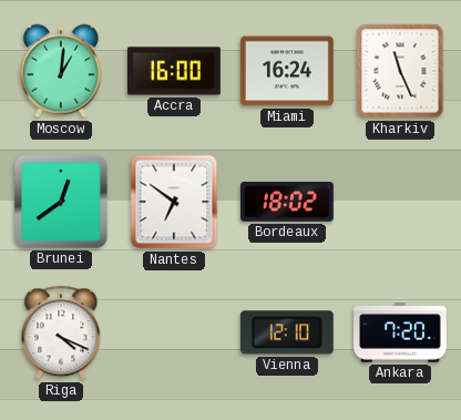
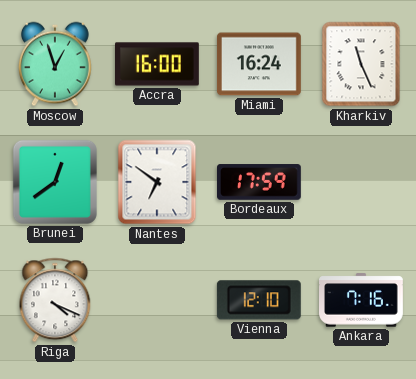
Moscow: 1:01 -> 12:57 (55, 64)
Bordeaux: 18:02 -> 17:59 (260, 182)
Ankara: 7:20 -> 7:16 (362, 300)
